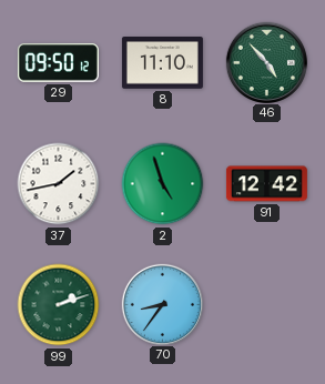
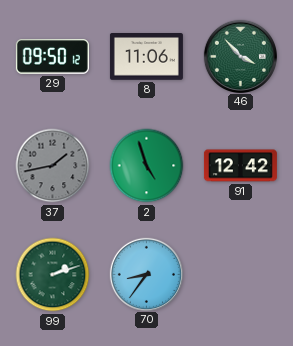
8: 11:10 -> 11:06 (146, 57)
46: 4:53 -> 3:53 (240, 56)
37 dial: white -> grey (53, 166)
